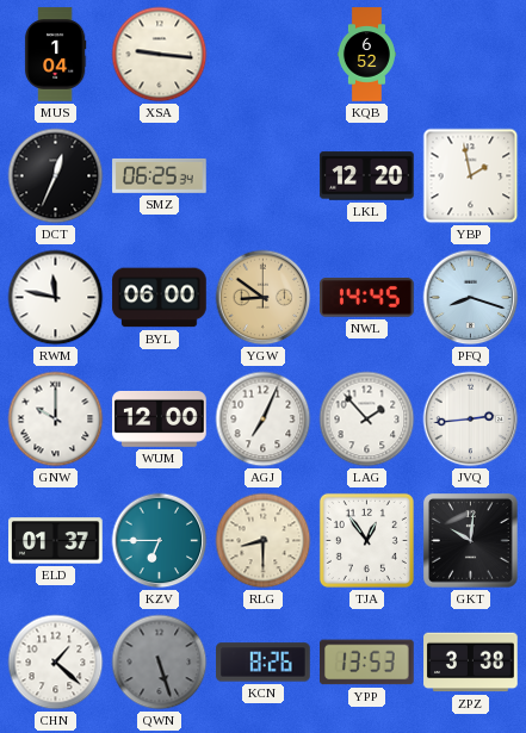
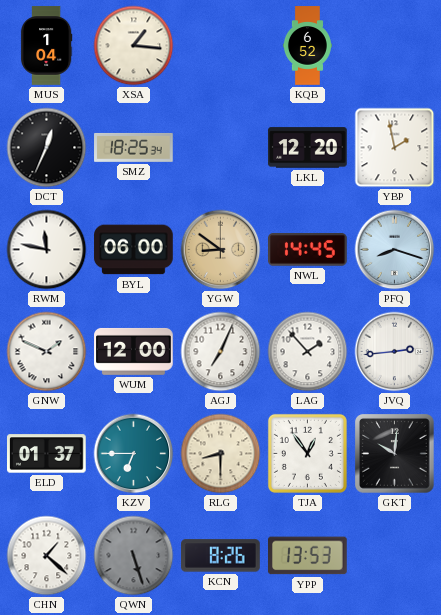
XSA: 9:16 -> 1:16 (134, 46)
SMZ: 06:25 -> 18:25 (134, 147)
GNW: 10:00 -> 1:49 (47, 352)
ZPZ: 3:38 -> none (471, 663)
